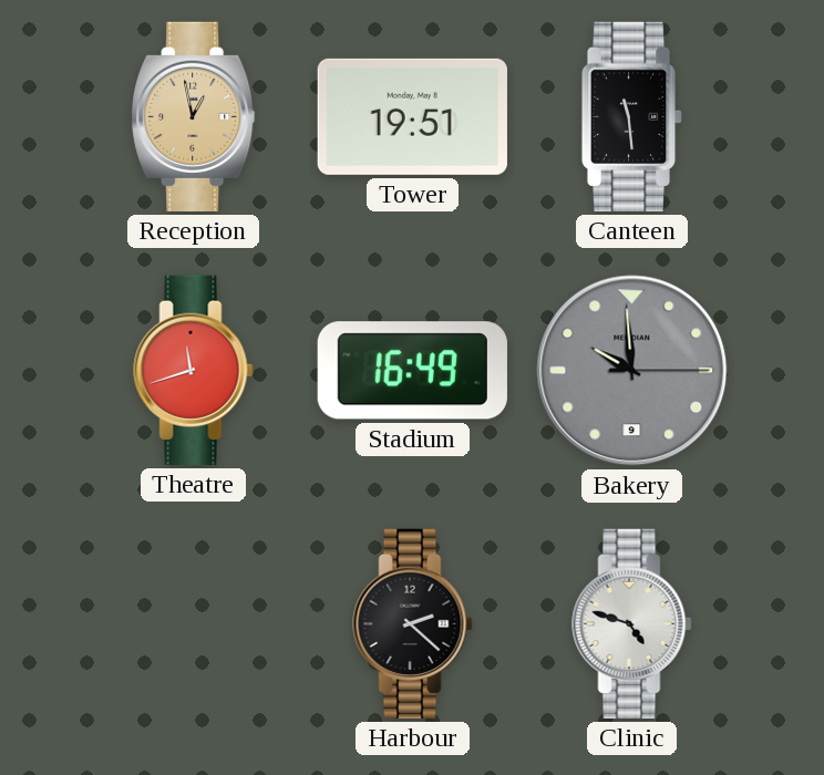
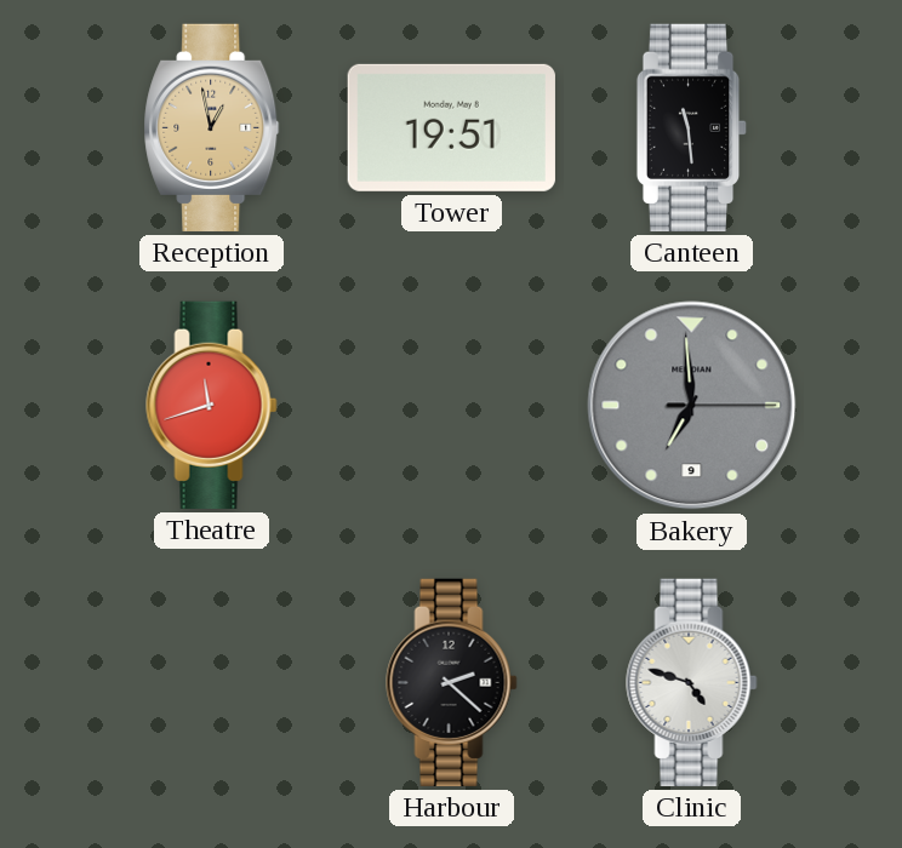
Stadium: 16:49 -> none (412, 371)
Bakery: 9:59 -> 6:59 (692, 406)
